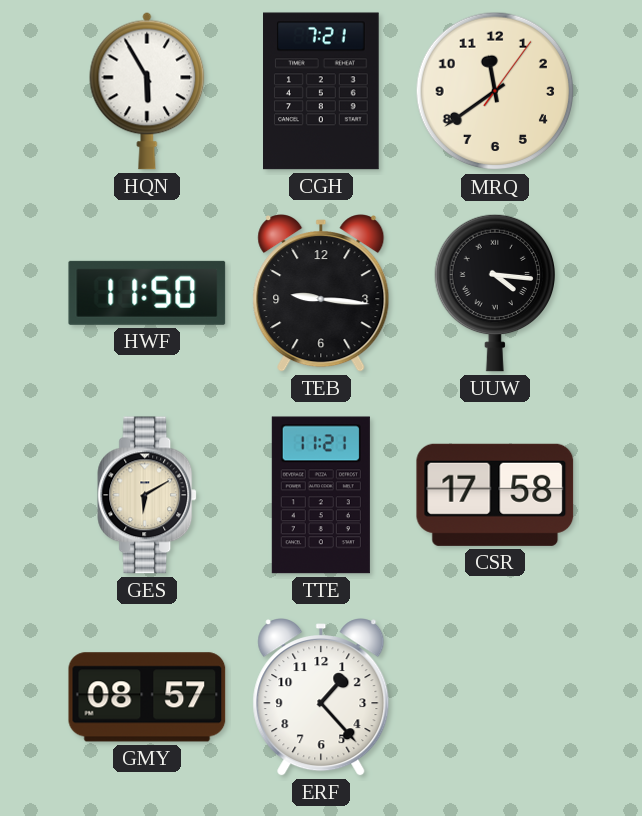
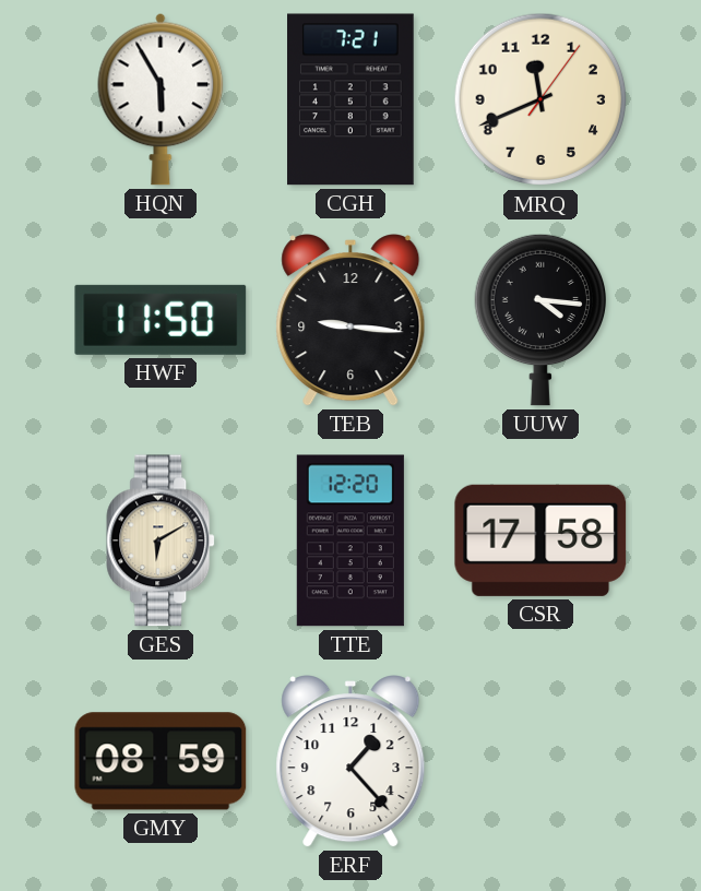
MRQ: 11:39 -> 11:41 (540, 99)
TTE: 11:21 -> 12:20 (350, 540)
GMY: 08:57 -> 08:59 (161, 761)
